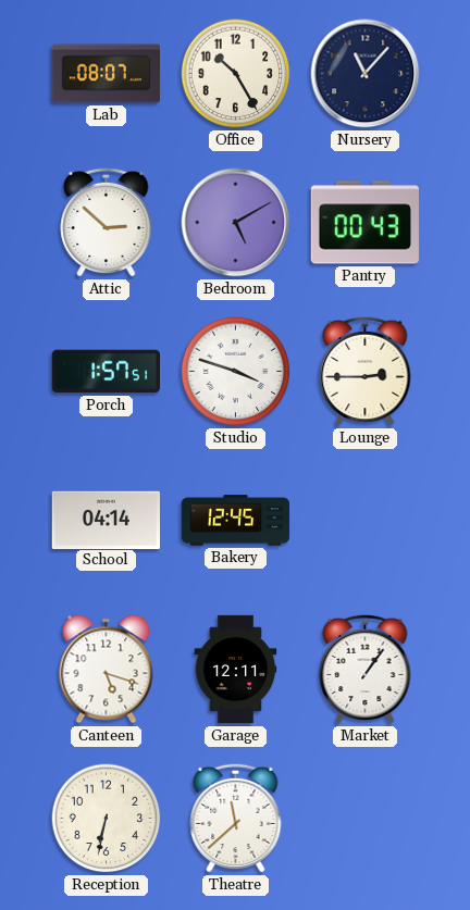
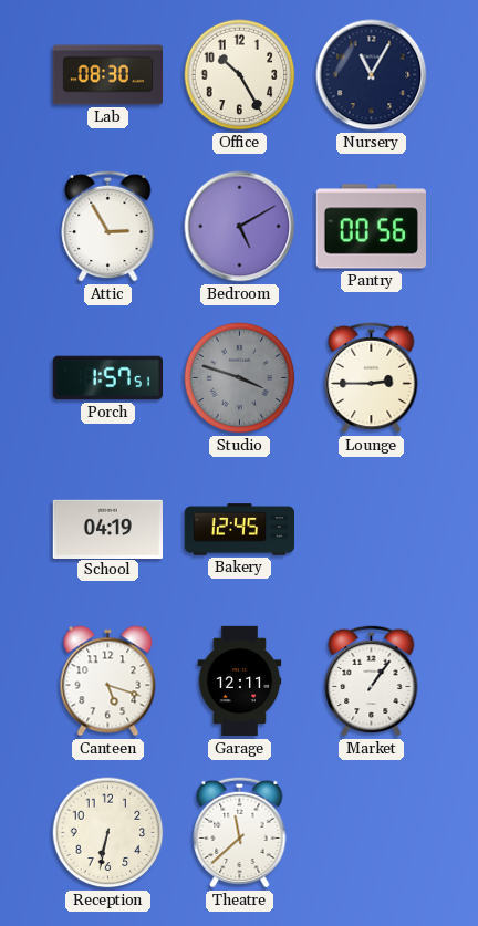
Lab: 08:07 -> 08:30 (108, 75)
Nursery: 11:07 -> 11:05 (372, 75)
Attic: 2:52 -> 2:55 (108, 226)
Pantry: 00:43 -> 00:56 (371, 227)
Studio dial: white -> grey (240, 378)
School: 04:14 -> 04:19 (107, 529)
